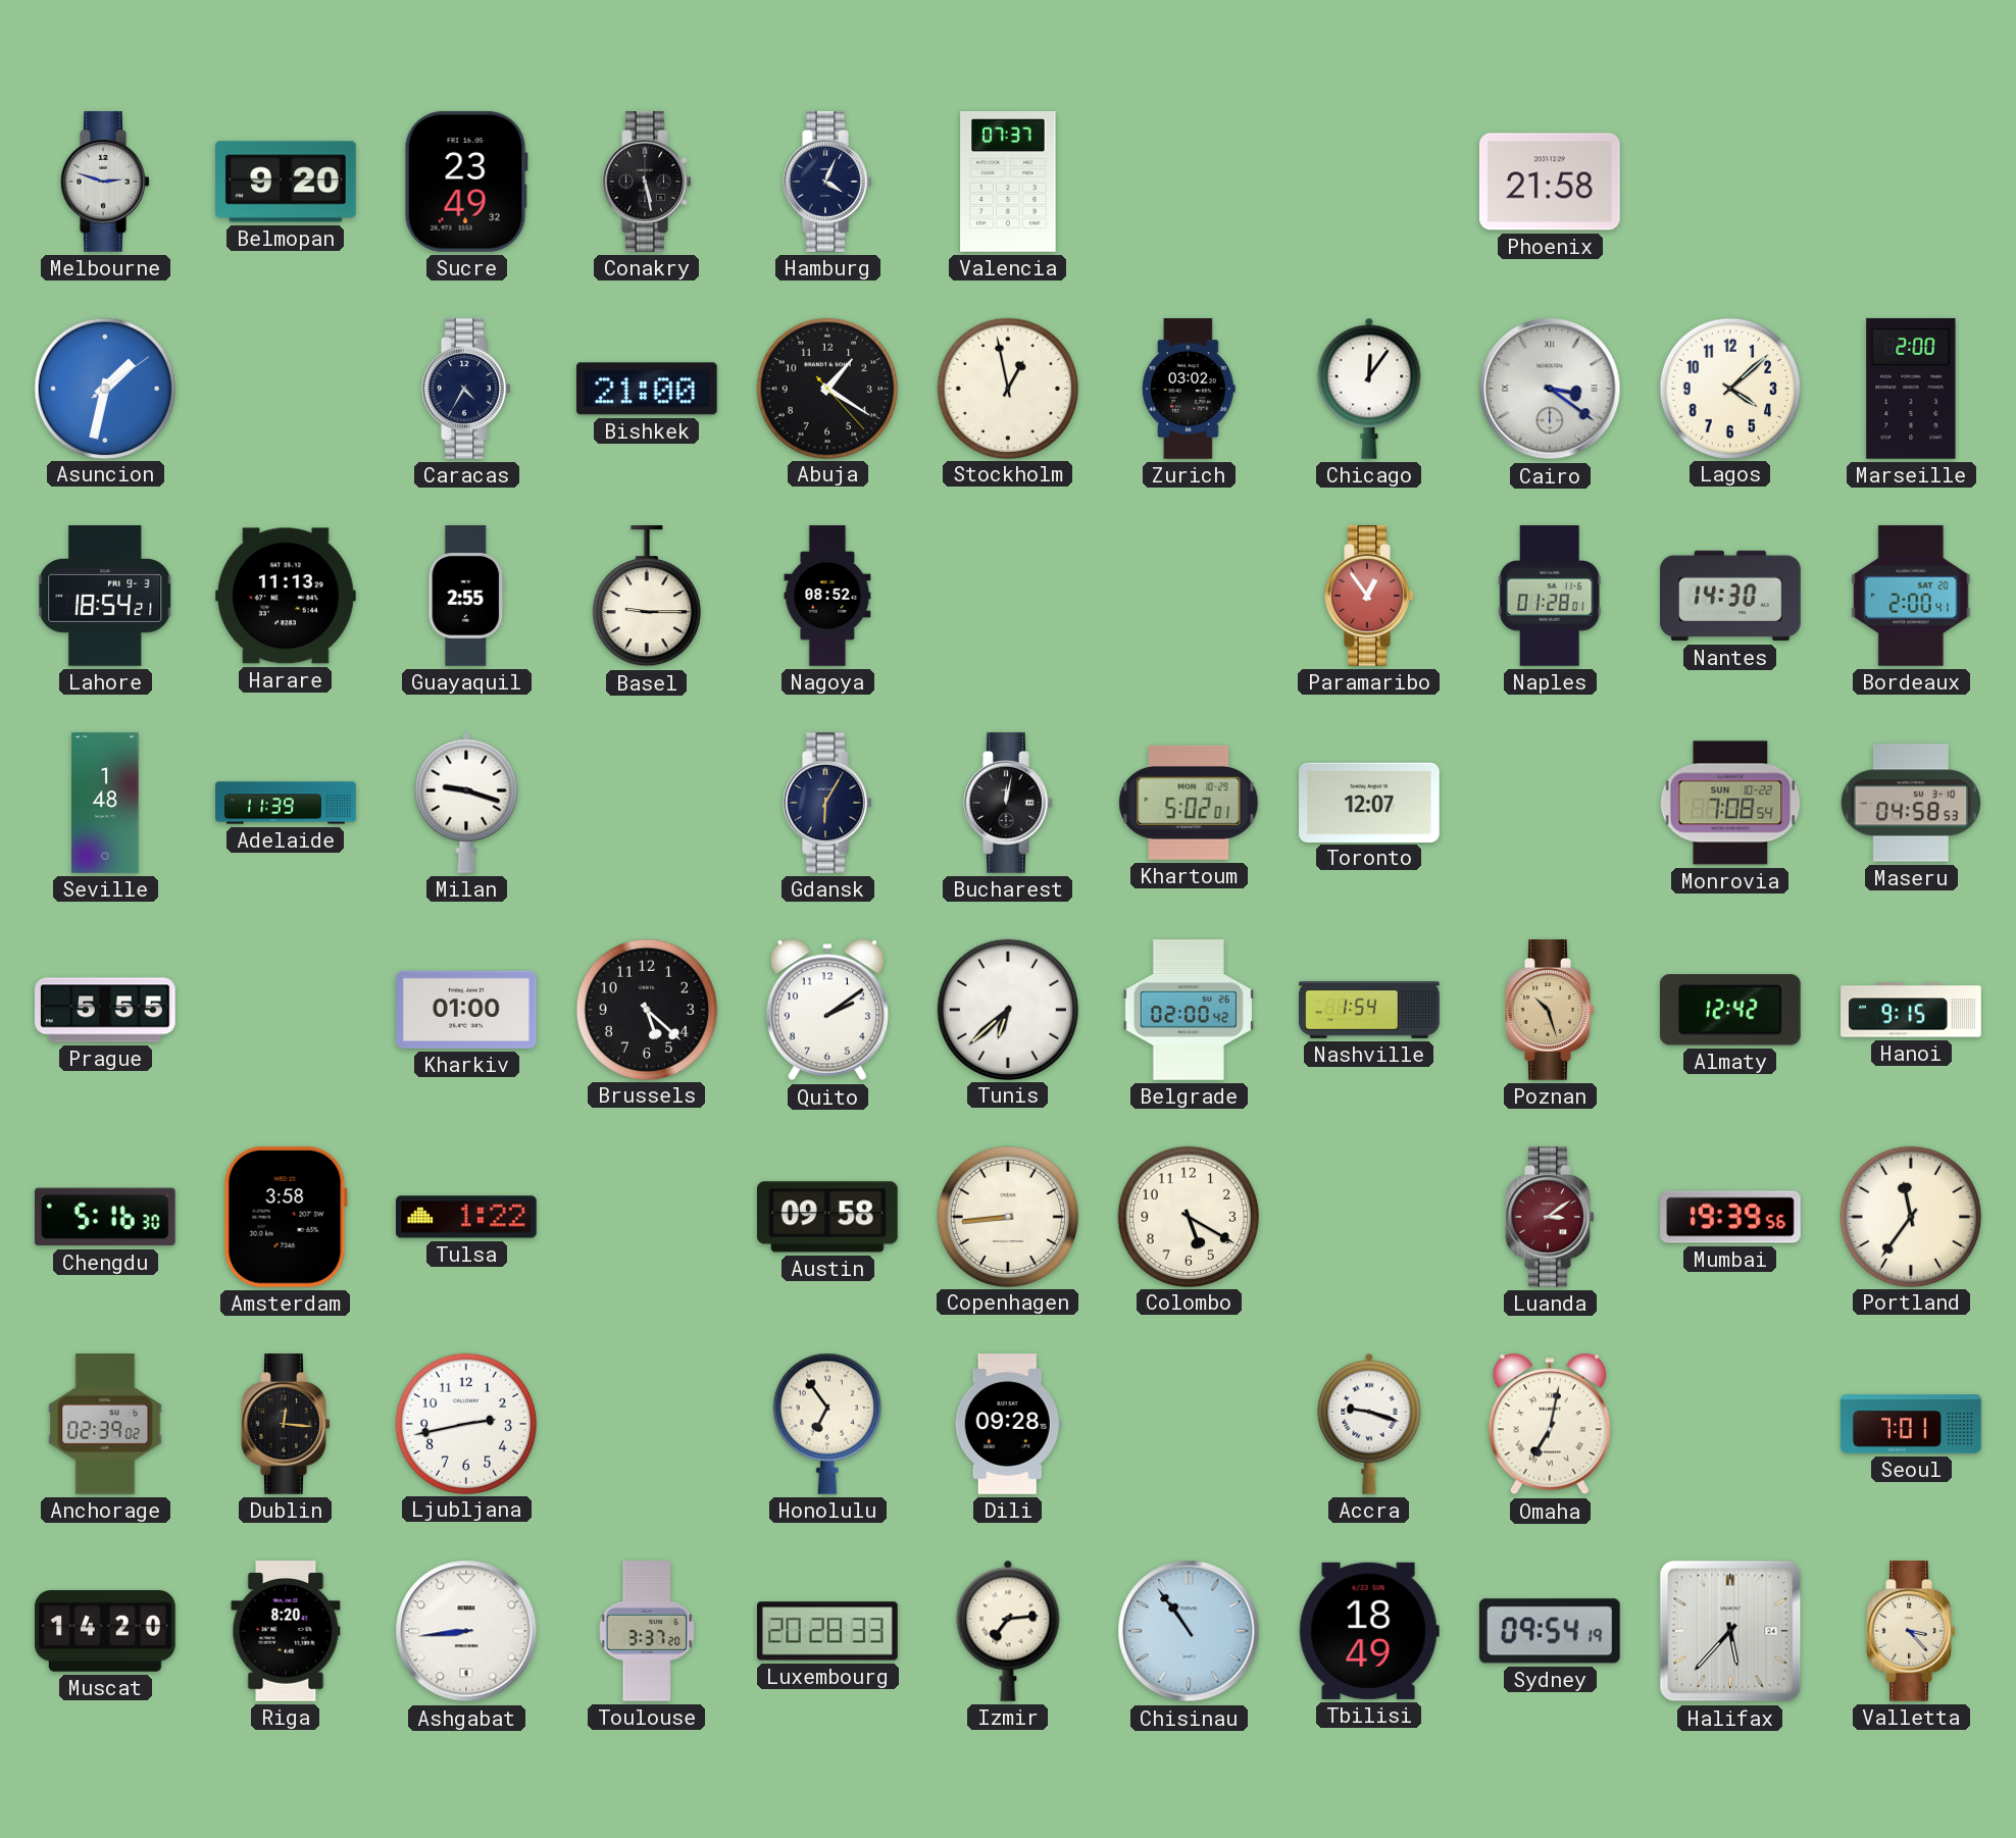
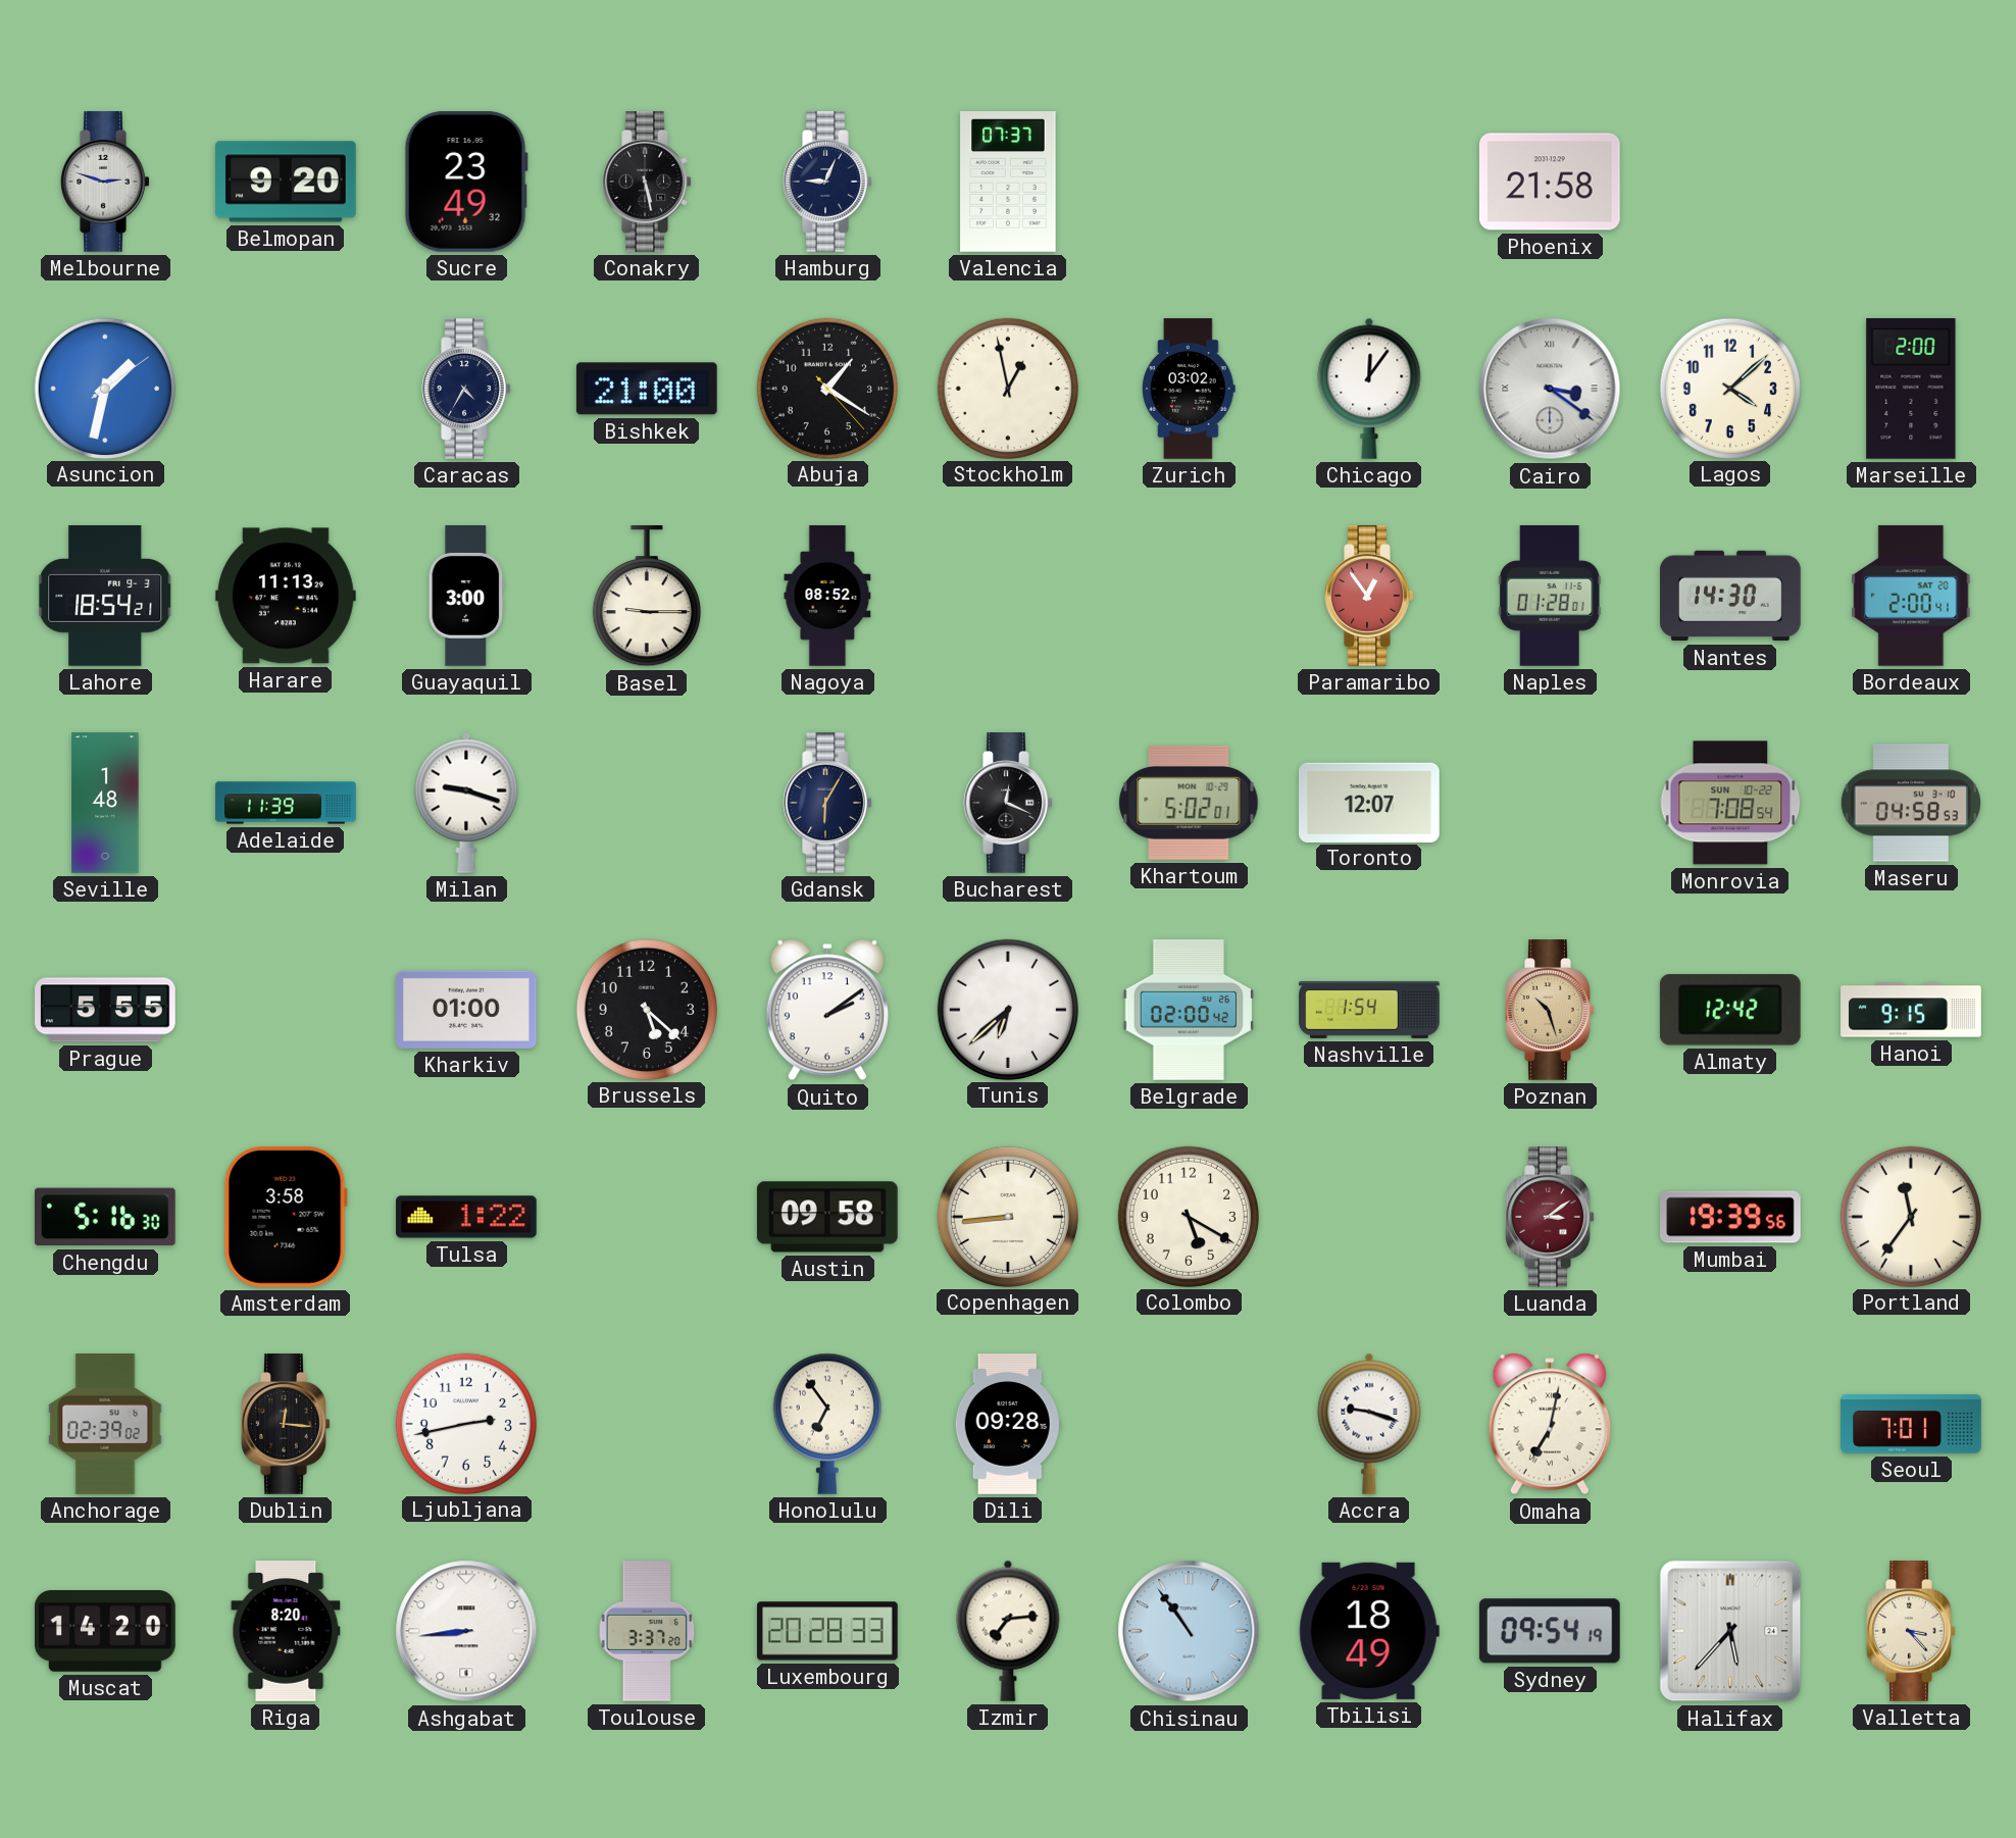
Hamburg: 4:04 -> 9:04 (827, 183)
Guayaquil: 2:55 -> 3:00 (466, 596)
Bucharest: 12:02 -> 12:19 (1008, 804)
